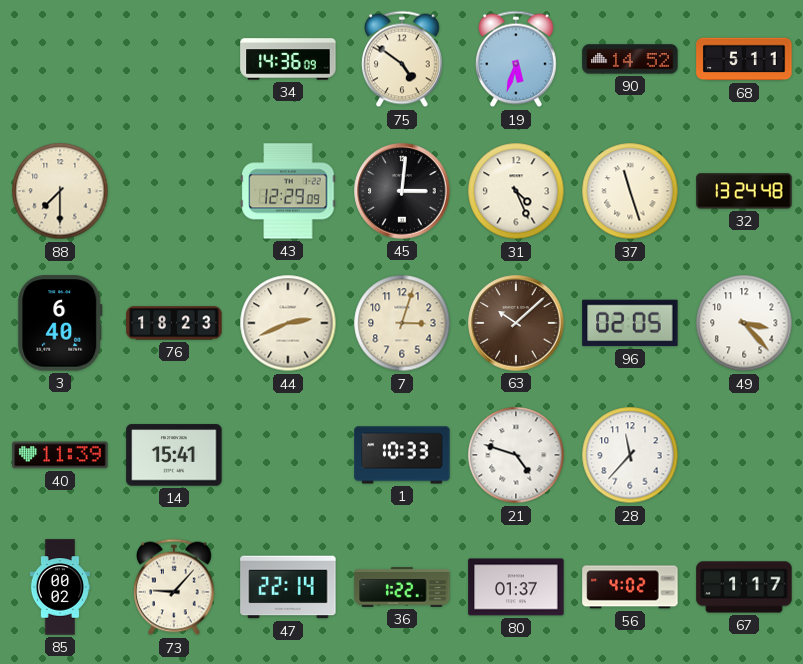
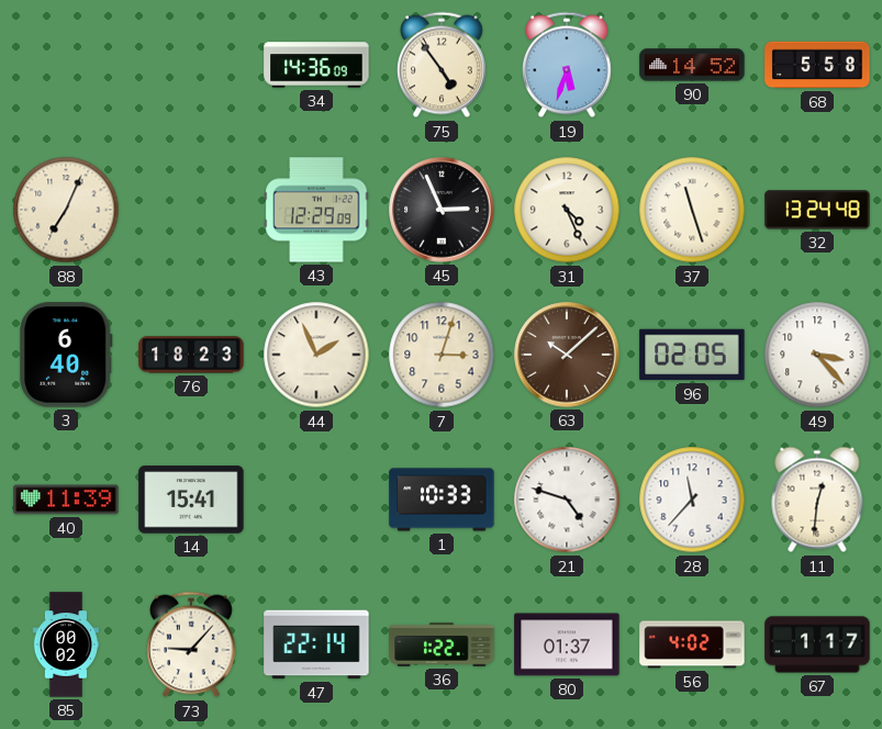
75: 4:51 -> 4:54 (443, 65)
68: 5:11 -> 5:58 (817, 65)
88: 7:30 -> 7:04 (66, 210)
45: 3:01 -> 2:56 (442, 210)
44: 2:41 -> 1:56 (316, 355)
11: none -> 12:31 (817, 500)
